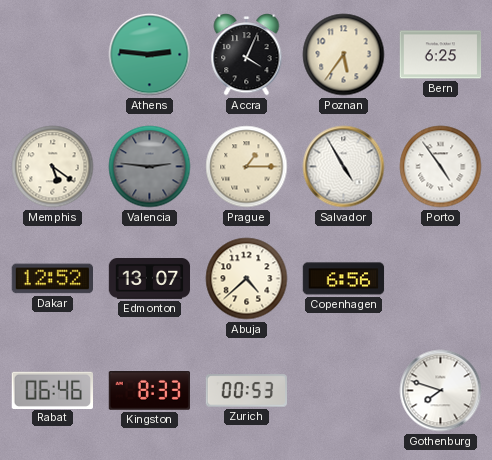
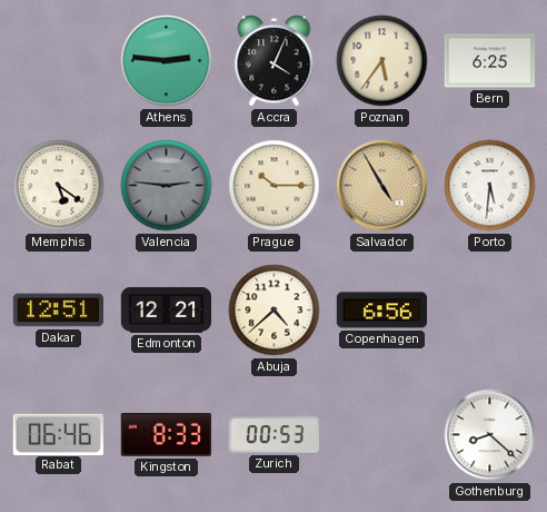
Prague: 1:15 -> 10:15 (275, 186)
Salvador dial: white -> champagne (382, 186)
Porto: 4:54 -> 5:31 (490, 186)
Dakar: 12:52 -> 12:51 (58, 311)
Edmonton: 13:07 -> 12:21 (167, 311)
Gothenburg: 7:48 -> 8:22 (490, 435)
